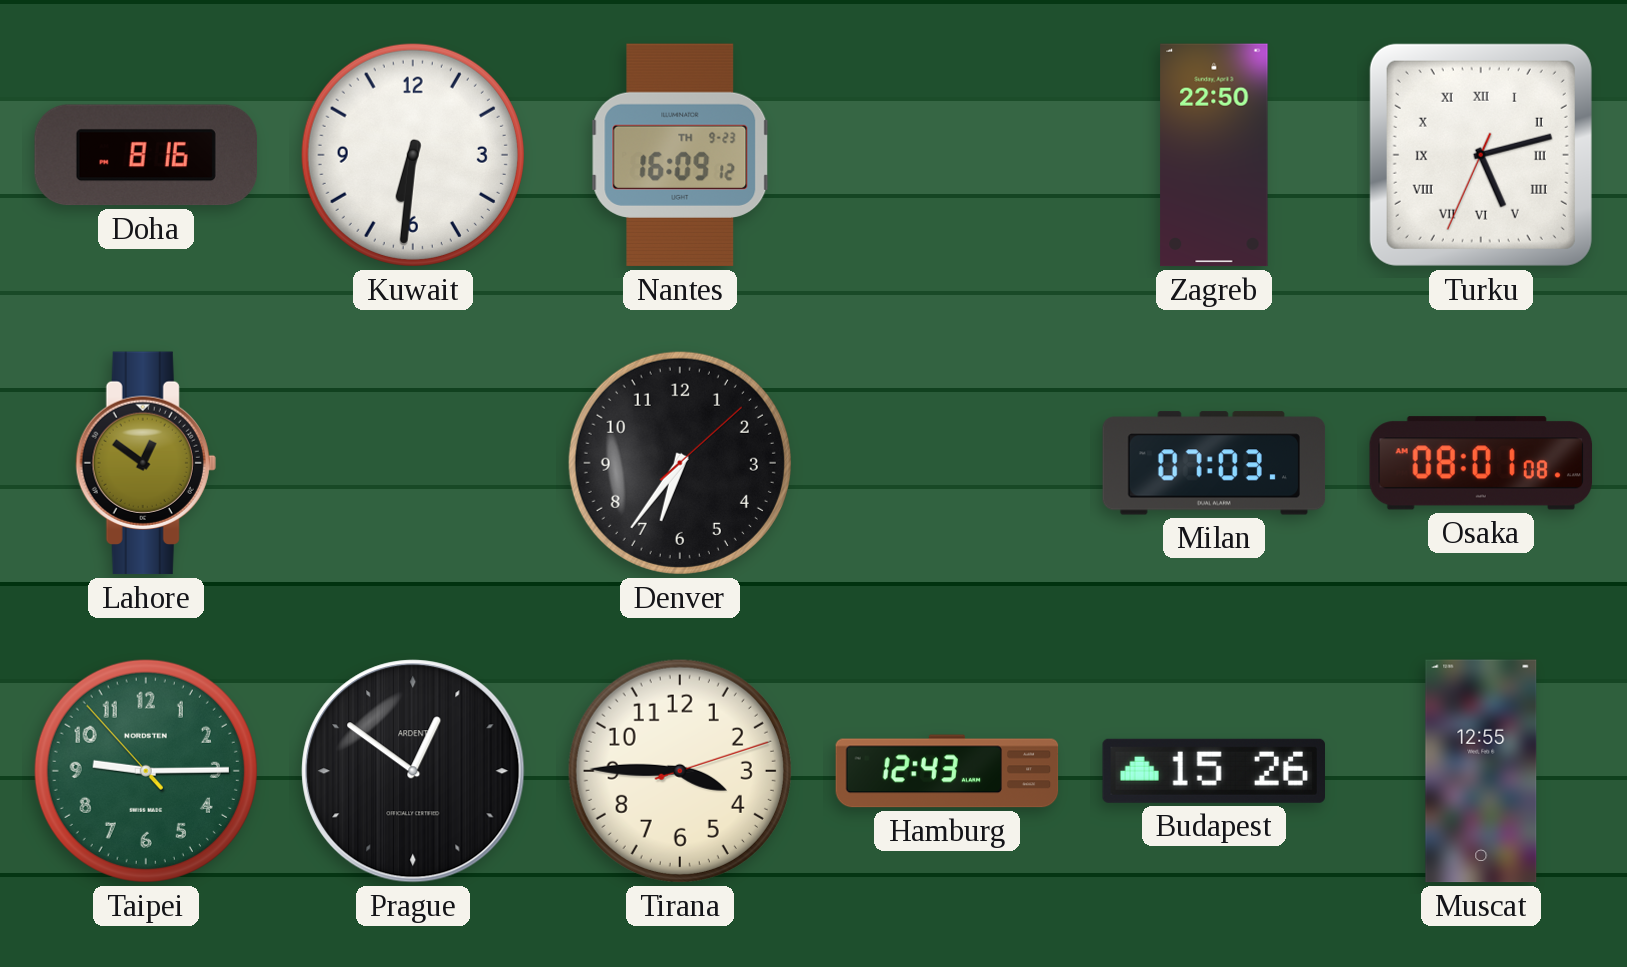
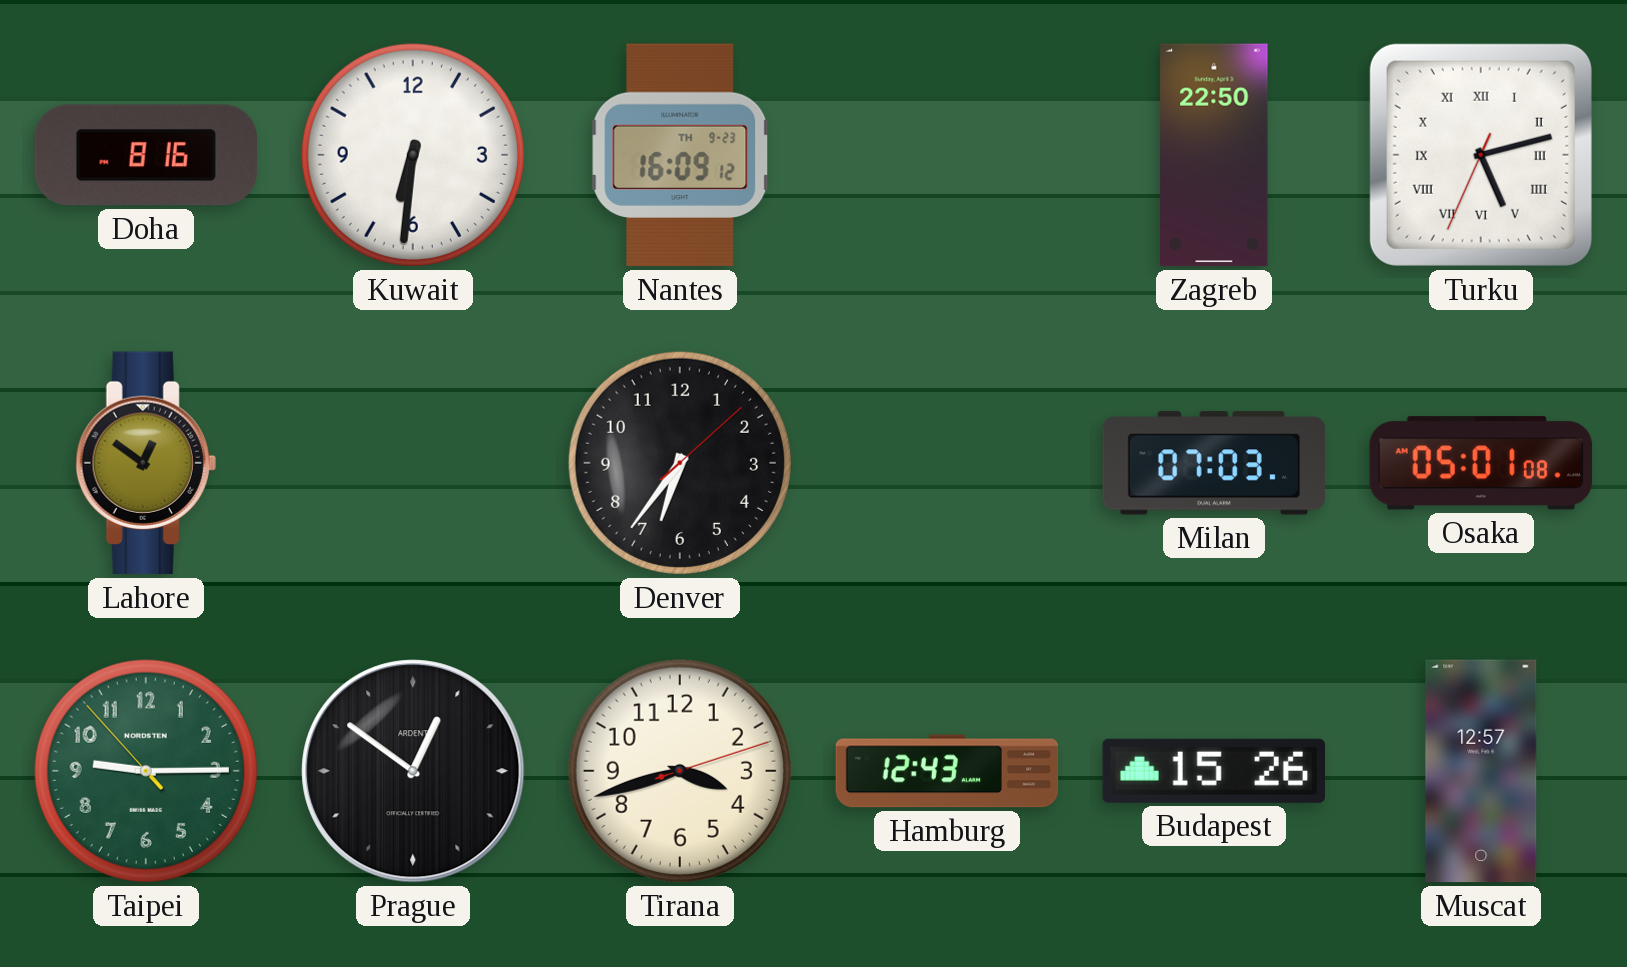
Osaka: 08:01 -> 05:01 (1481, 463)
Tirana: 3:45 -> 3:42 (680, 771)
Muscat: 12:55 -> 12:57 (1481, 771)
